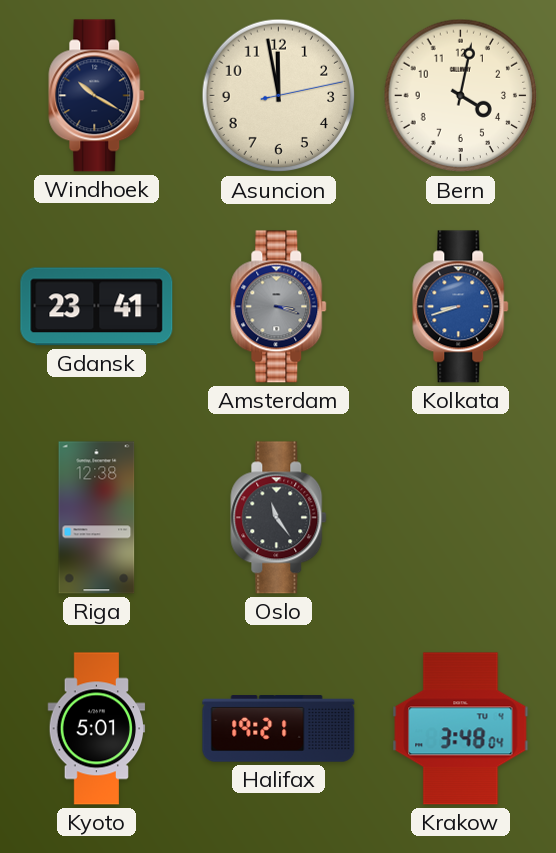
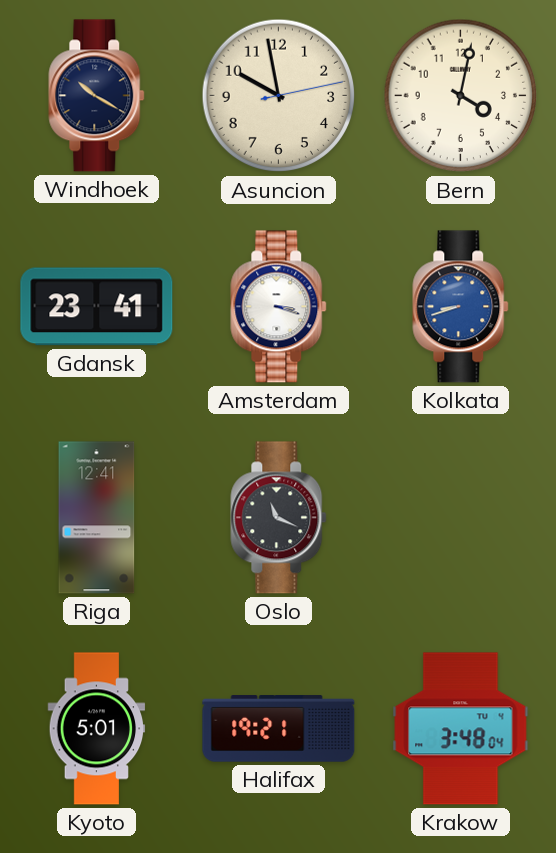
Asuncion: 11:58 -> 9:58 (279, 96)
Amsterdam dial: grey -> white (279, 307)
Riga: 12:38 -> 12:41 (97, 518)
Oslo: 11:24 -> 11:19 (279, 518)
